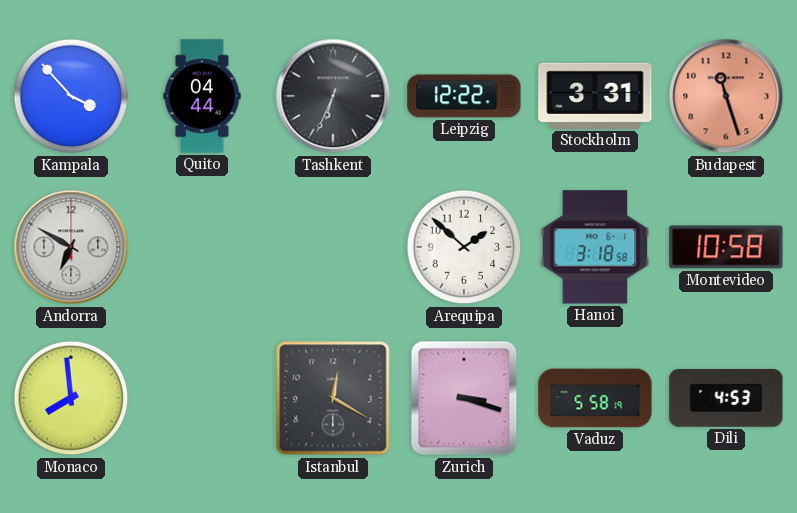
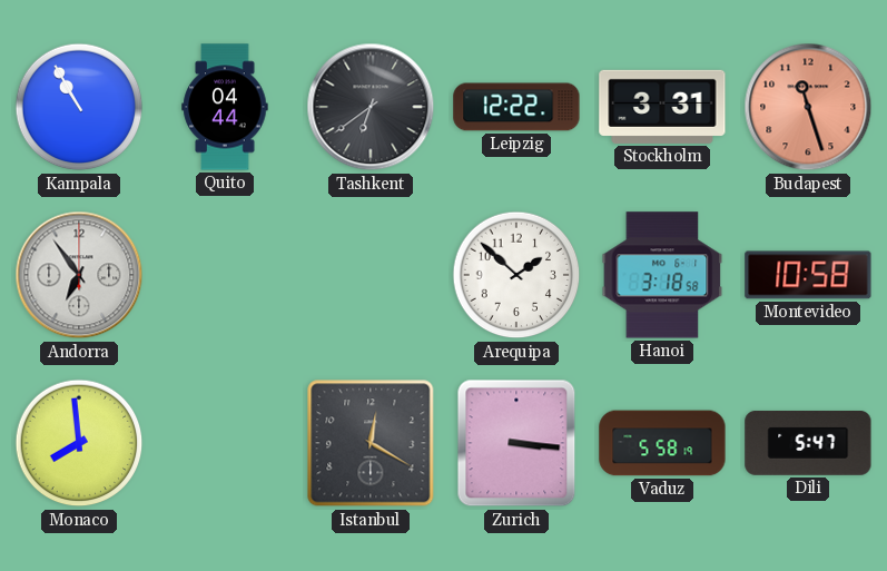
Kampala: 3:53 -> 10:55 (79, 107)
Tashkent: 6:34 -> 6:39 (371, 107)
Andorra: 6:50 -> 6:54 (79, 275)
Zurich: 3:18 -> 3:16 (516, 443)
Dili: 4:53 -> 5:47 (808, 443)
